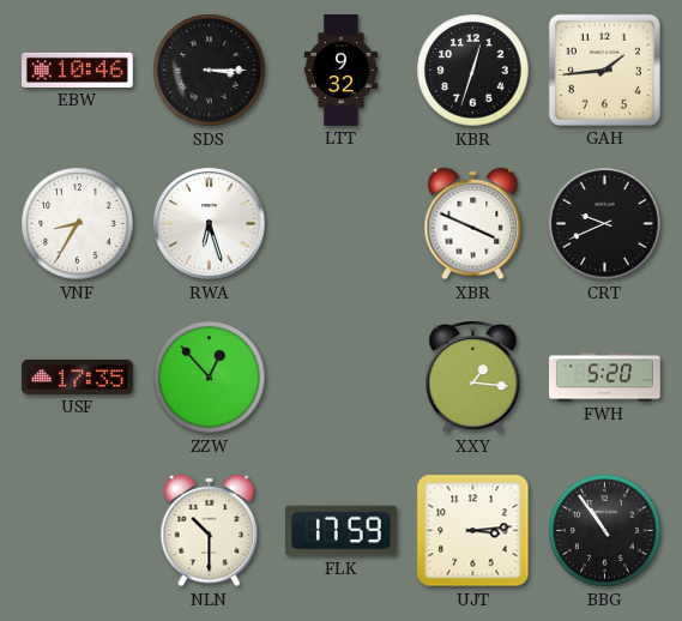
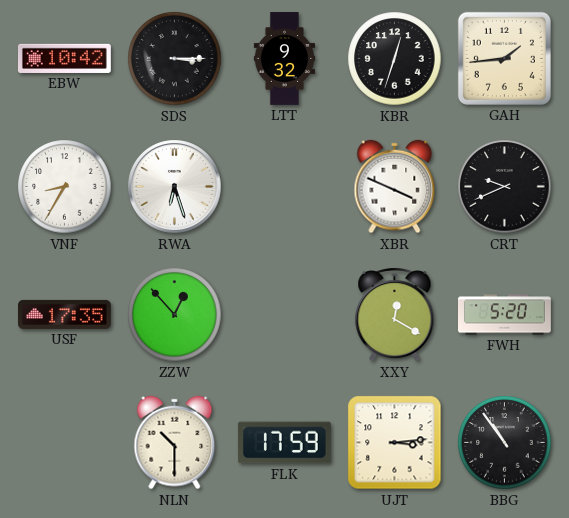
EBW: 10:46 -> 10:42 (65, 58)
XXY: 1:16 -> 12:20 (395, 314)
